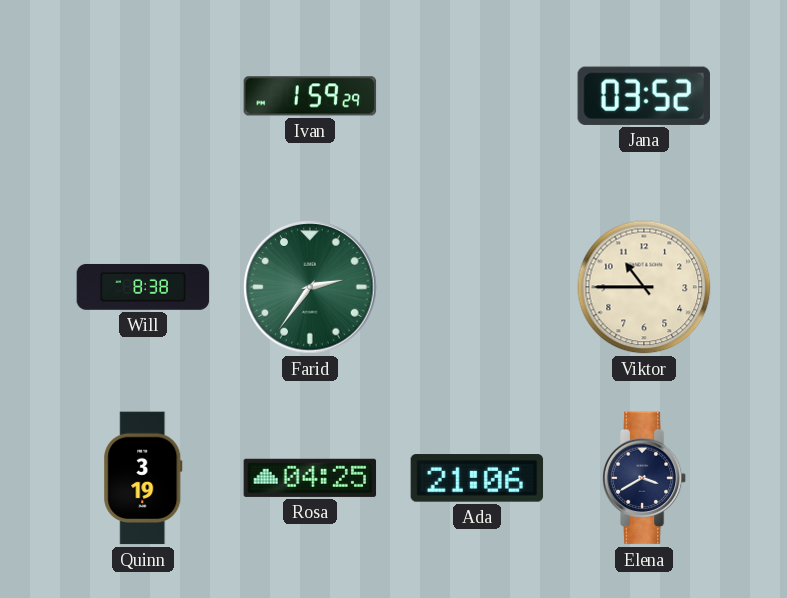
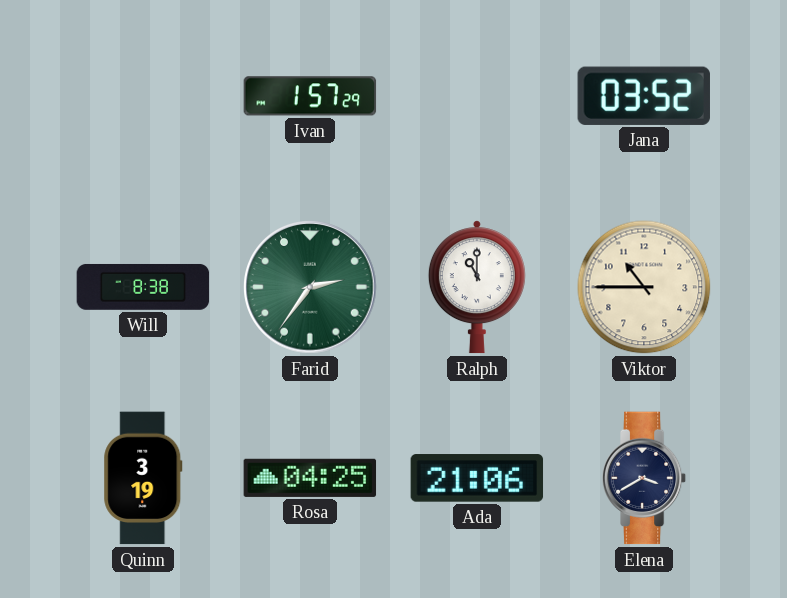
Ivan: 1:59 -> 1:57 (310, 96)
Ralph: none -> 11:00 (477, 287)
